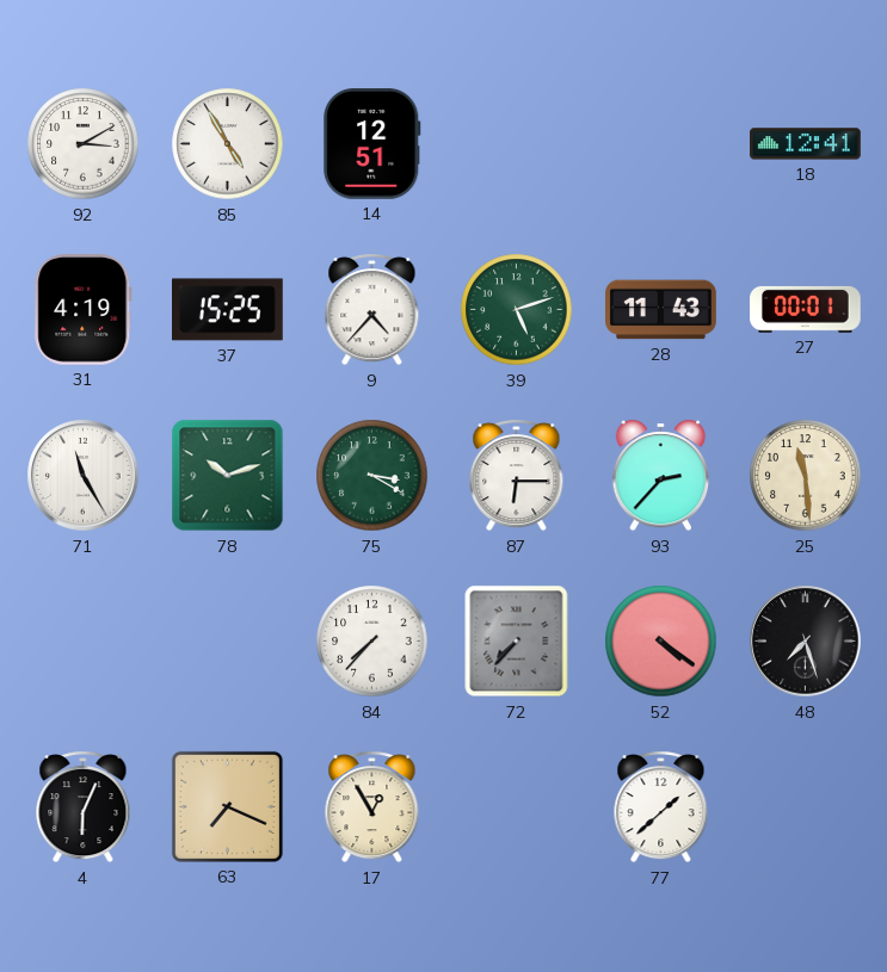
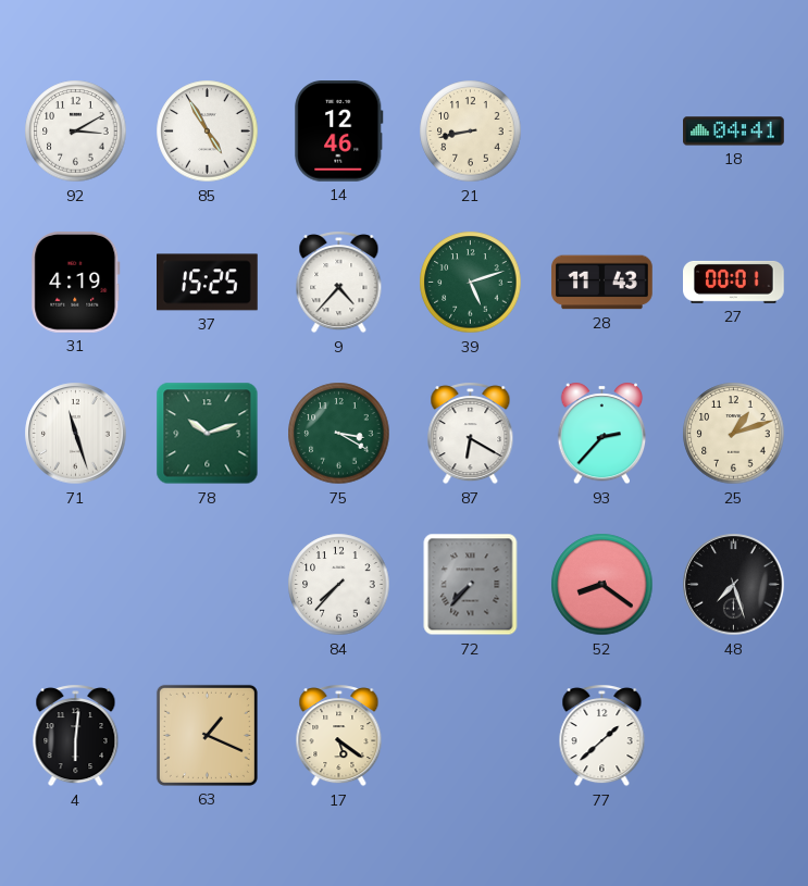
14: 12:51 -> 12:46 (339, 132)
21: none -> 8:43 (471, 132)
18: 12:41 -> 04:41 (734, 132)
71: 11:25 -> 11:27 (76, 434)
87: 6:15 -> 6:20 (471, 434)
25: 11:29 -> 1:12 (734, 434)
52: 4:21 -> 8:21 (602, 585)
4: 6:04 -> 6:01 (76, 736)
63: 7:19 -> 1:19 (207, 735)
17: 12:55 -> 5:21 (339, 736)
